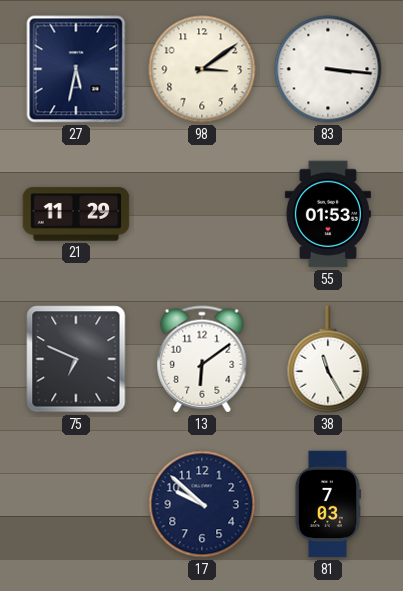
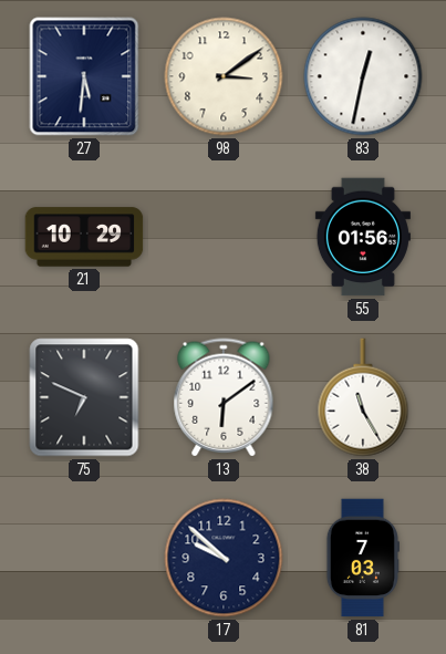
27: 5:32 -> 5:31 (84, 76)
83: 3:16 -> 12:32 (363, 76)
21: 11:29 -> 10:29 (84, 237)
55: 01:53 -> 01:56 (363, 237)
